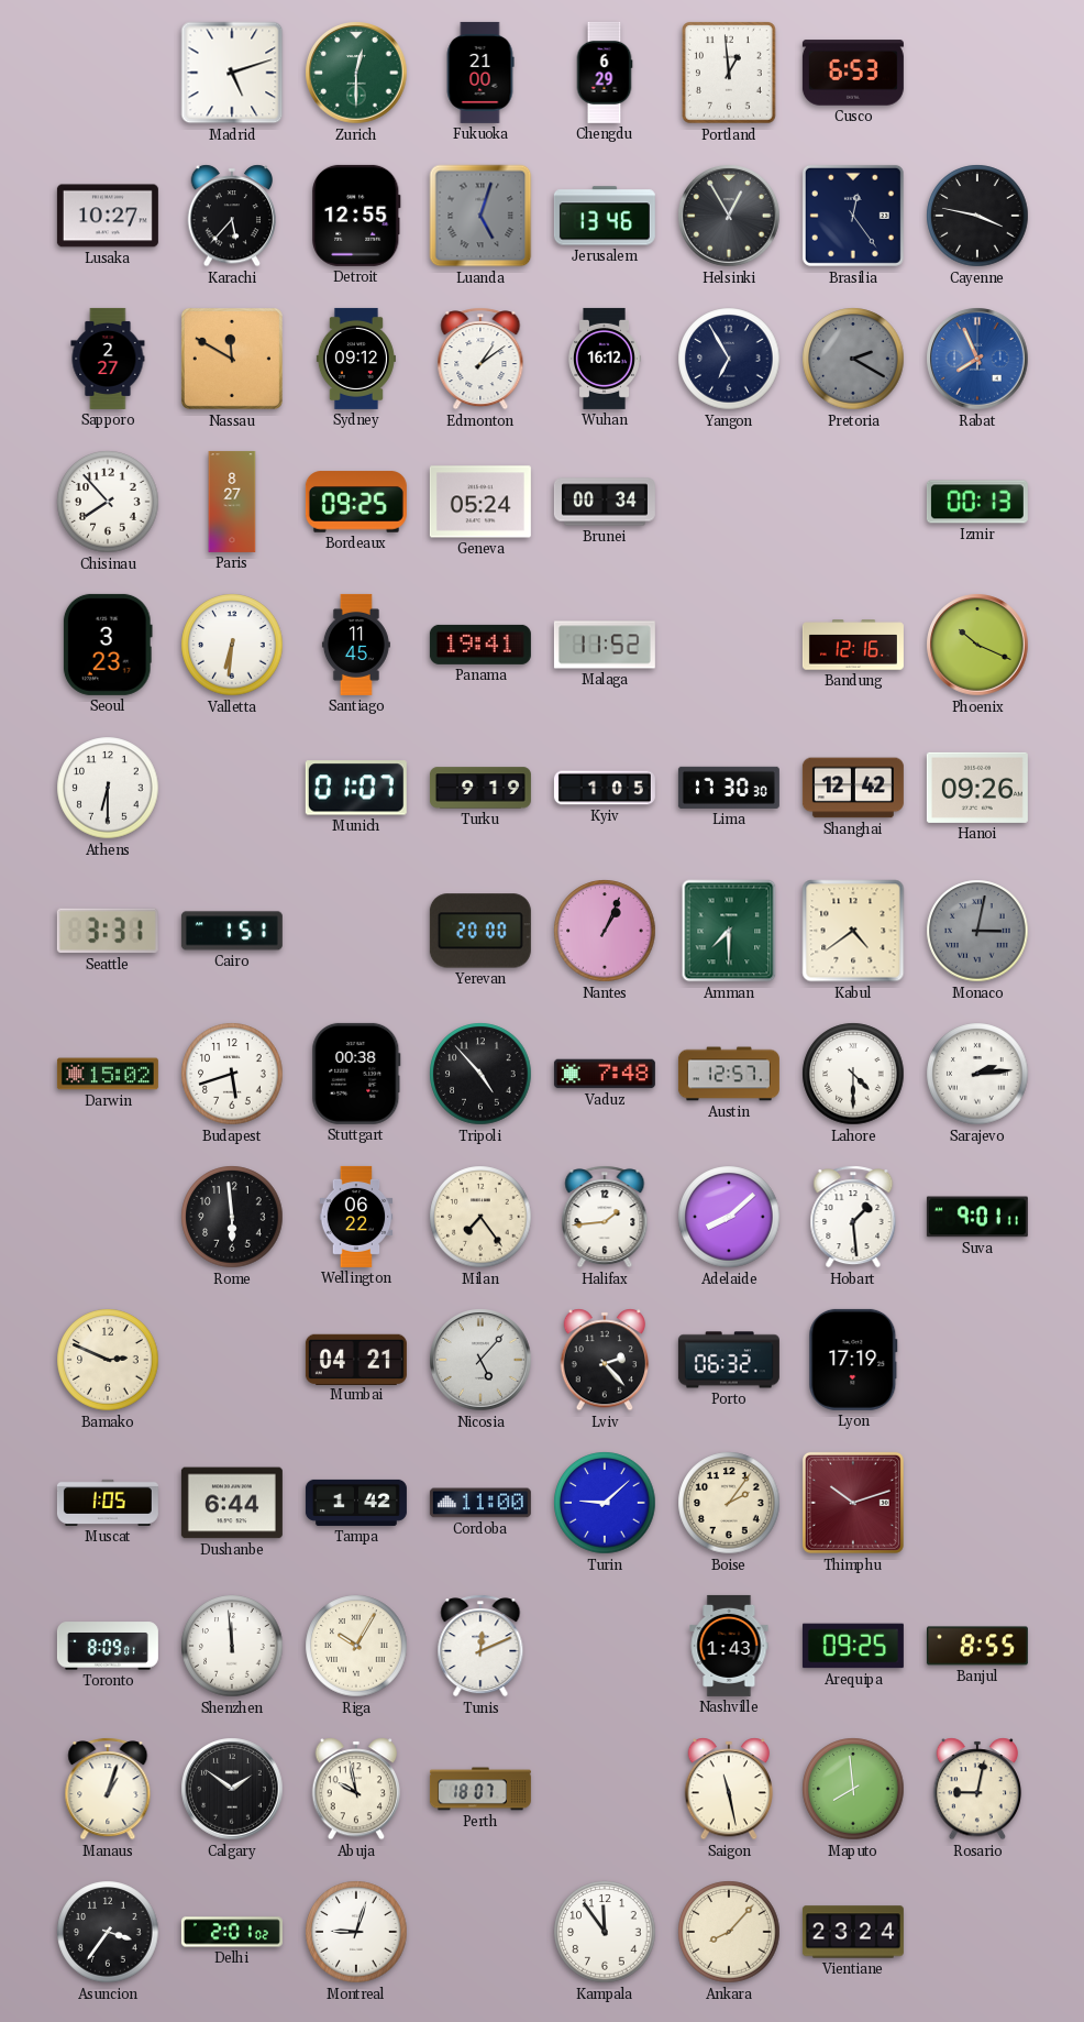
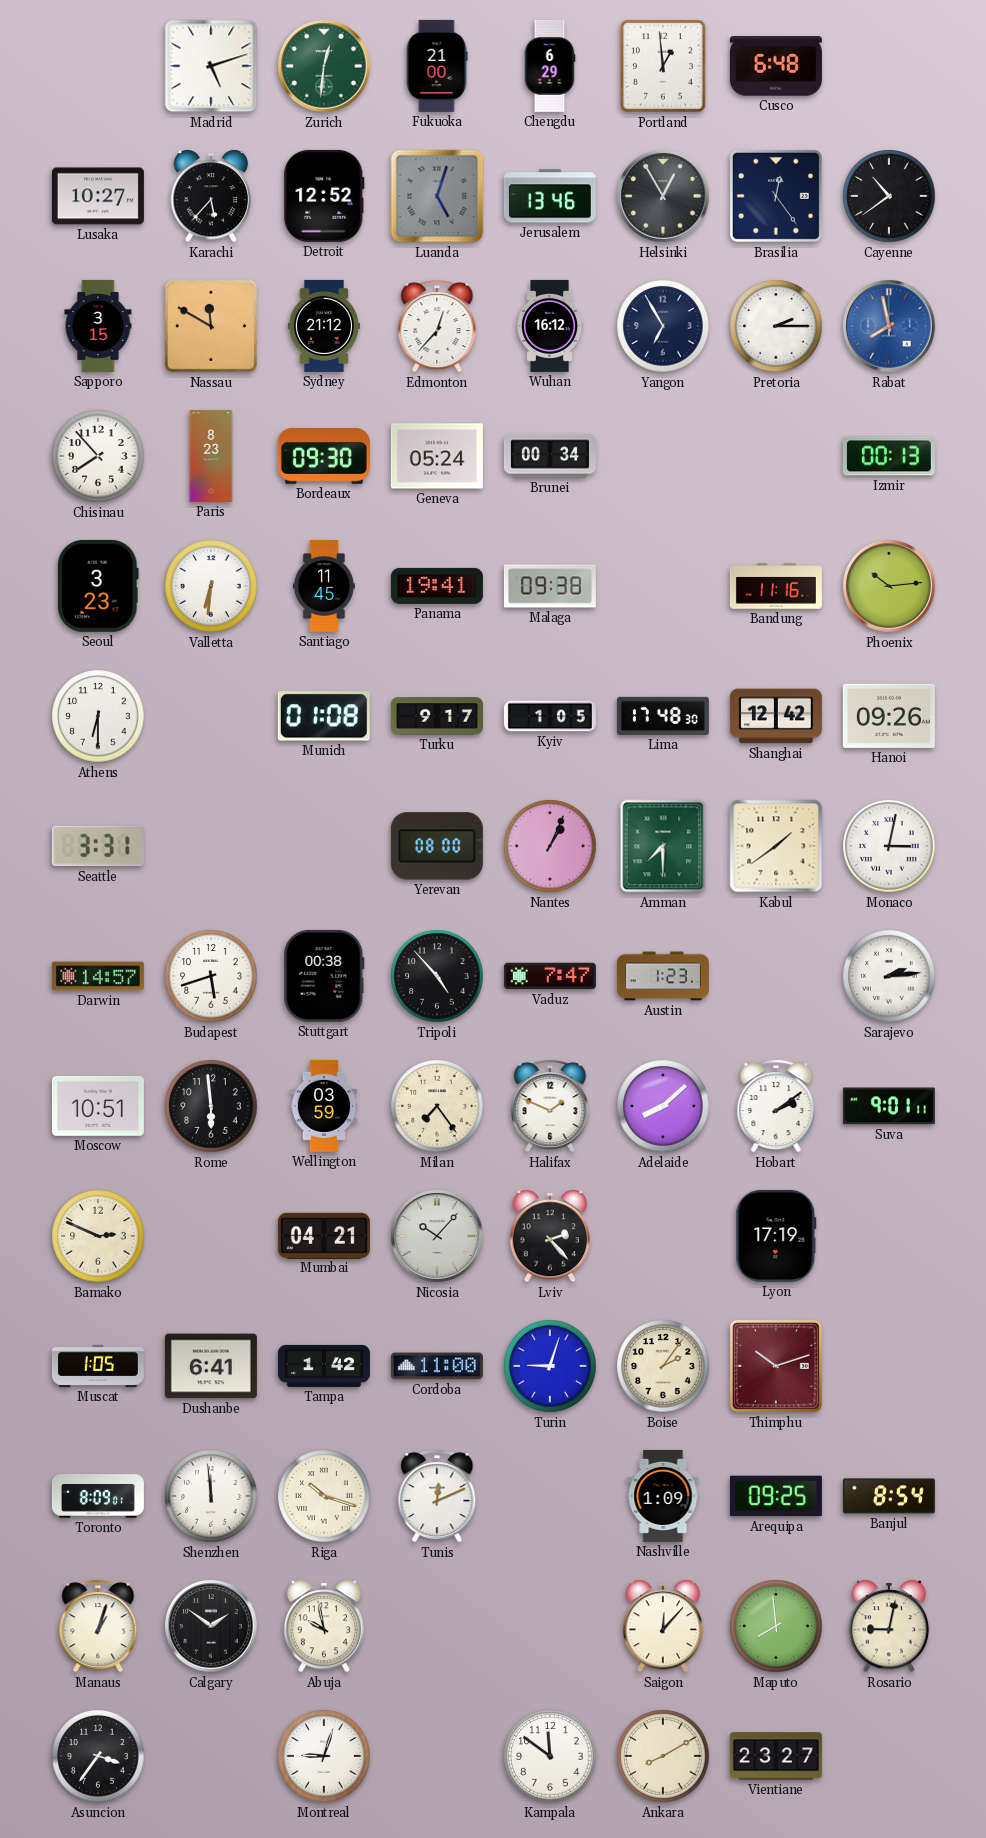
Zurich: 12:30 -> 12:31 (324, 66)
Cusco: 6:53 -> 6:48 (776, 66)
Detroit: 12:55 -> 12:52 (324, 196)
Cayenne: 3:47 -> 10:39 (889, 196)
Sapporo: 2:27 -> 3:15 (98, 326)
Sydney: 09:12 -> 21:12 (324, 326)
Edmonton: 1:09 -> 12:37 (437, 326)
Pretoria: 2:20 -> 2:15 (776, 326)
Pretoria dial: grey -> white (776, 326)
Rabat: 7:56 -> 7:58 (889, 326)
Paris: 8:27 -> 8:23 (211, 456)
Bordeaux: 09:25 -> 09:30 (324, 456)
Malaga: 11:52 -> 09:38 (550, 586)
Bandung: 12:16 -> 11:16 (776, 586)
Phoenix: 10:19 -> 10:14 (889, 586)
Munich: 01:07 -> 01:08 (324, 716)
Turku: 9:19 -> 9:17 (437, 716)
Lima: 17:30 -> 17:48 (663, 716)
Cairo: 1:51 -> none (232, 931)
Yerevan: 20:00 -> 08:00 (437, 846)
Kabul: 4:39 -> 1:39 (776, 846)
Monaco dial: grey -> white (889, 846)
Darwin: 15:02 -> 14:57 (98, 976)
Vaduz: 7:48 -> 7:47 (550, 976)
Austin: 12:57 -> 1:23 (663, 976)
Lahore: 4:30 -> none (853, 1074)
Moscow: none -> 10:51 (98, 1106)
Wellington: 06:22 -> 03:59 (324, 1106)
Halifax: 1:44 -> 1:49 (550, 1106)
Hobart: 1:29 -> 2:09 (776, 1106)
Nicosia: 5:07 -> 10:07 (437, 1236)
Porto: 06:32 -> none (729, 1360)
Dushanbe: 6:44 -> 6:41 (211, 1366)
Turin: 9:08 -> 9:03 (550, 1366)
Riga: 10:05 -> 10:18 (324, 1496)
Nashville: 1:43 -> 1:09 (663, 1496)
Banjul: 8:55 -> 8:54 (889, 1496)
Perth: 18:07 -> none (480, 1789)
Saigon: 11:28 -> 12:07 (663, 1626)
Delhi: 2:01 -> none (232, 1932)
Kampala: 11:54 -> 11:51 (550, 1756)
Ankara: 8:07 -> 8:10 (663, 1756)
Vientiane: 23:24 -> 23:27 (776, 1756)
